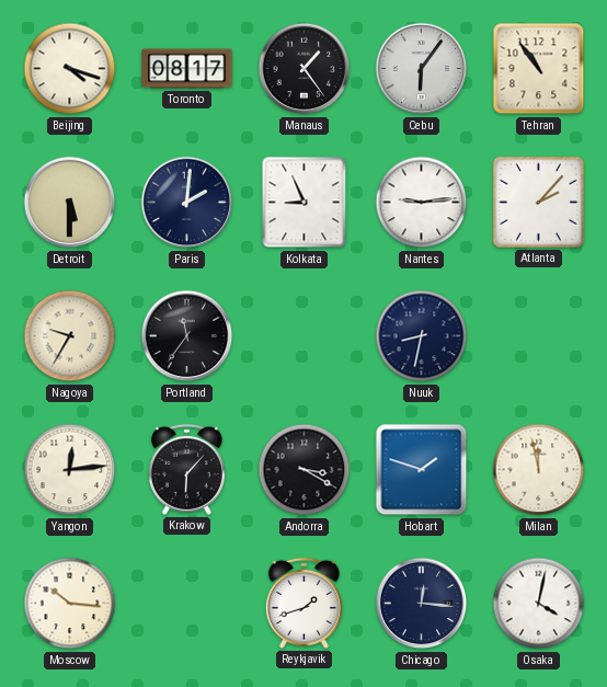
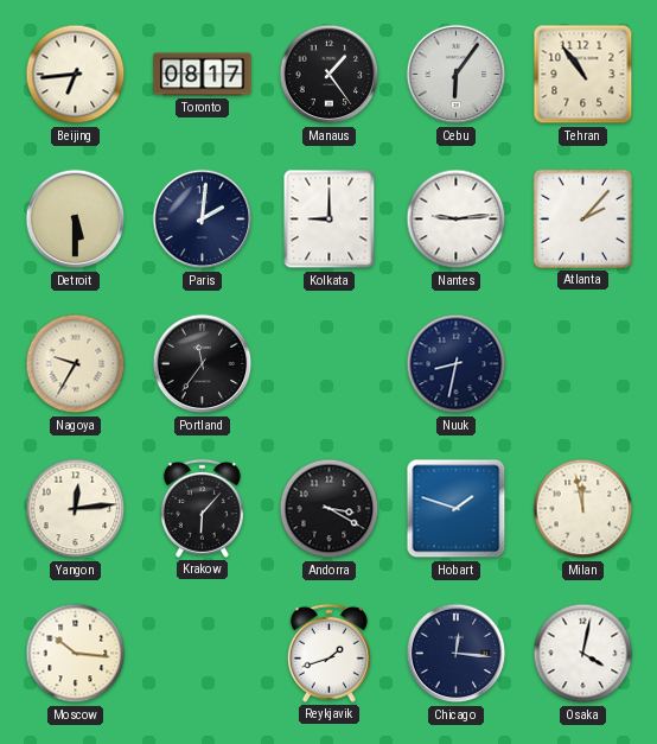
Beijing: 4:18 -> 6:44 (76, 75)
Kolkata: 8:56 -> 9:00 (330, 220)
